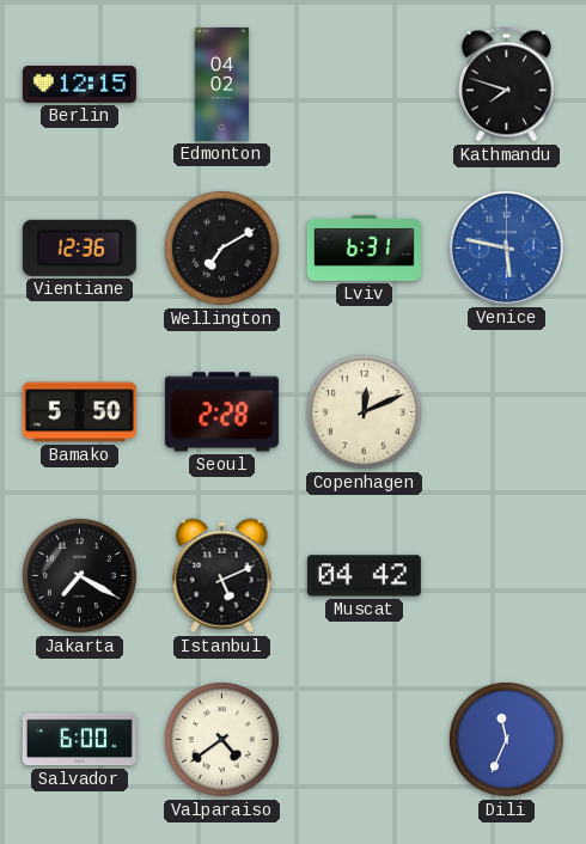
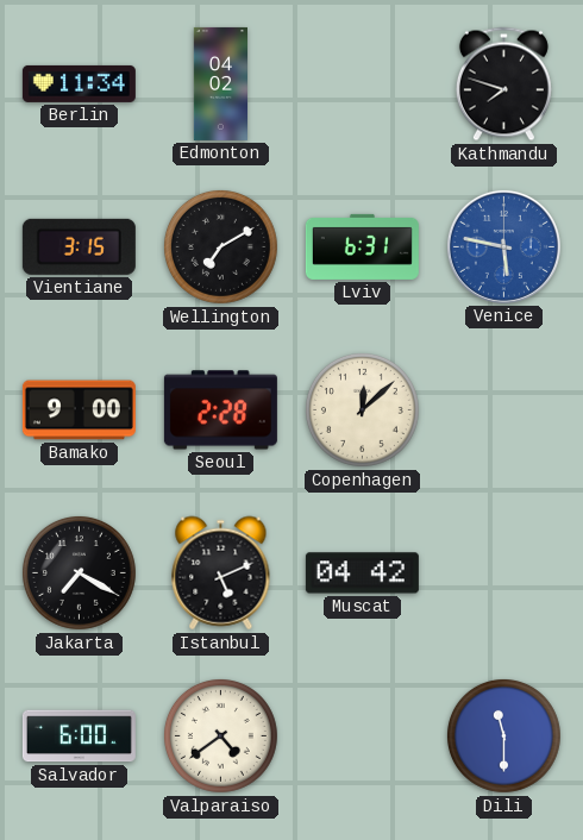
Berlin: 12:15 -> 11:34 (79, 83)
Vientiane: 12:36 -> 3:15 (79, 246)
Bamako: 5:50 -> 9:00 (79, 410)
Copenhagen: 12:11 -> 12:08 (362, 409)
Dili: 11:34 -> 11:30 (503, 735)
